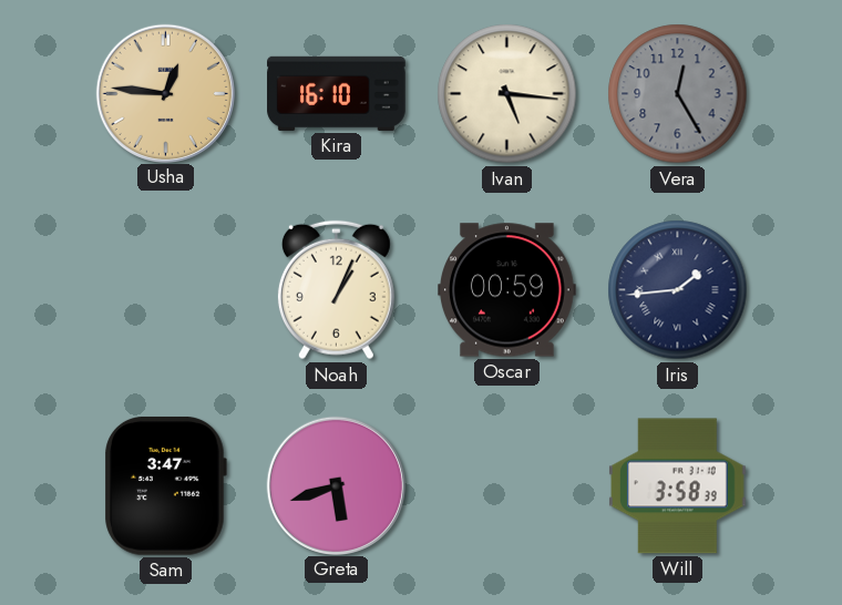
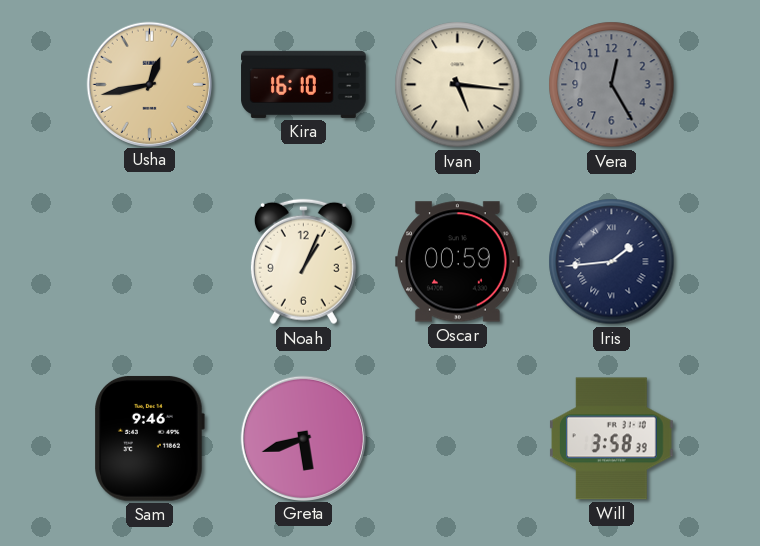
Usha: 12:46 -> 12:43 (149, 84)
Sam: 3:47 -> 9:46 (149, 438)
